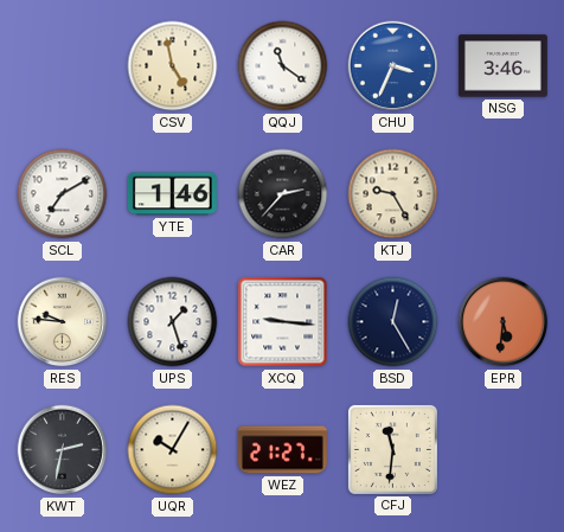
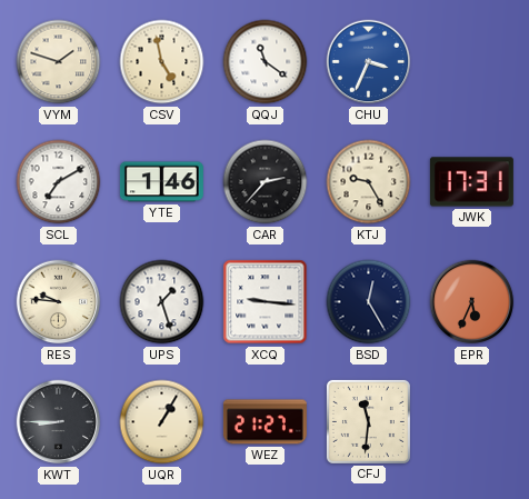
VYM: none -> 1:48 (59, 62)
NSG: 3:46 -> none (502, 66)
JWK: none -> 17:31 (471, 182)
EPR: 5:31 -> 5:34 (472, 302)
KWT: 2:32 -> 8:45 (59, 422)
UQR: 10:05 -> 1:05 (162, 422)
